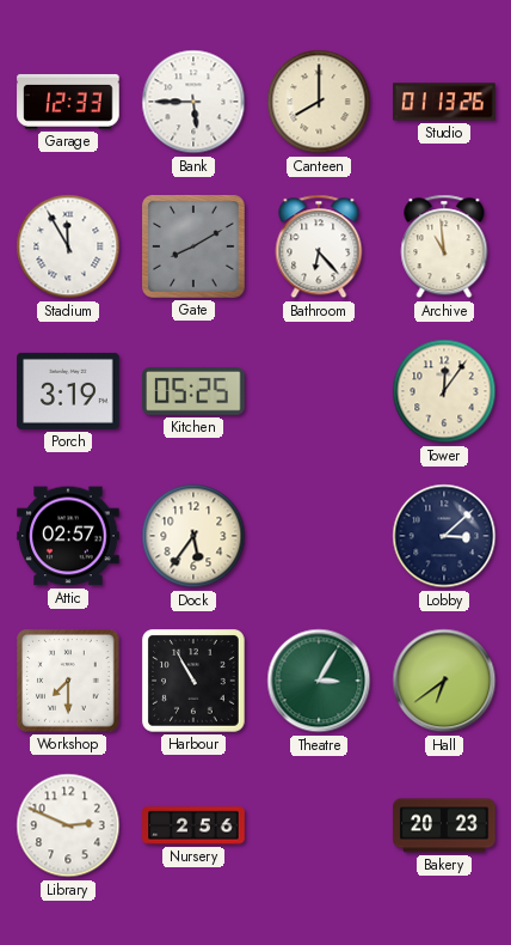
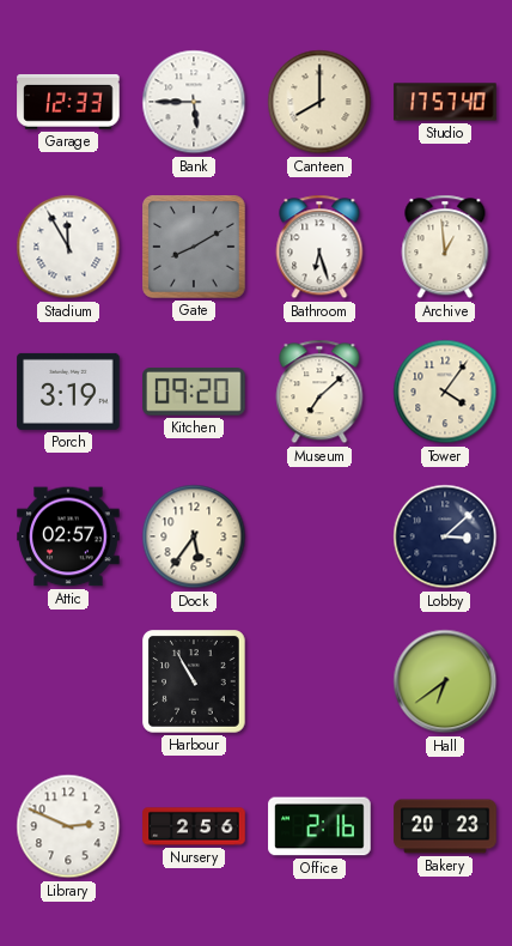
Studio: 01:13 -> 17:57 (445, 102)
Bathroom: 6:23 -> 6:27 (319, 247)
Archive: 10:59 -> 12:59 (445, 247)
Kitchen: 05:25 -> 09:20 (194, 393)
Museum: none -> 7:08 (319, 392)
Tower: 12:06 -> 4:06 (445, 392)
Workshop: 7:30 -> none (68, 681)
Theatre: 3:05 -> none (319, 681)
Office: none -> 2:16 (319, 826)
